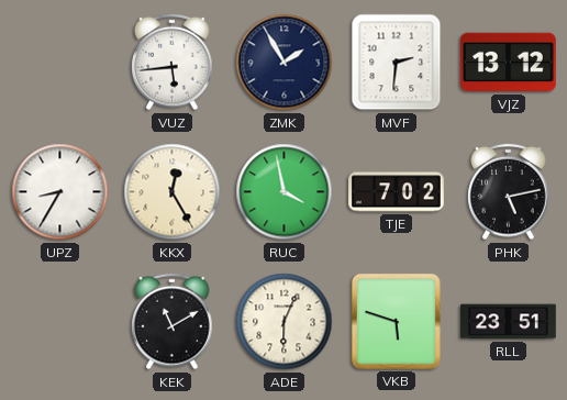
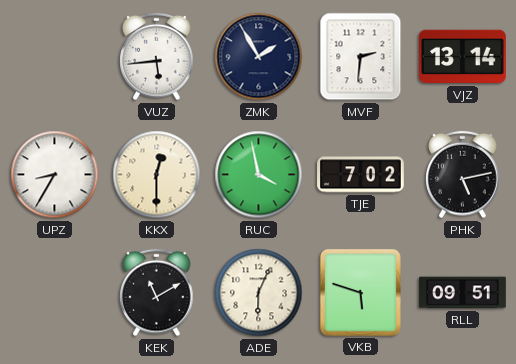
VJZ: 13:12 -> 13:14 (463, 57)
KKX: 12:25 -> 12:30 (157, 175)
RLL: 23:51 -> 09:51 (463, 293)
